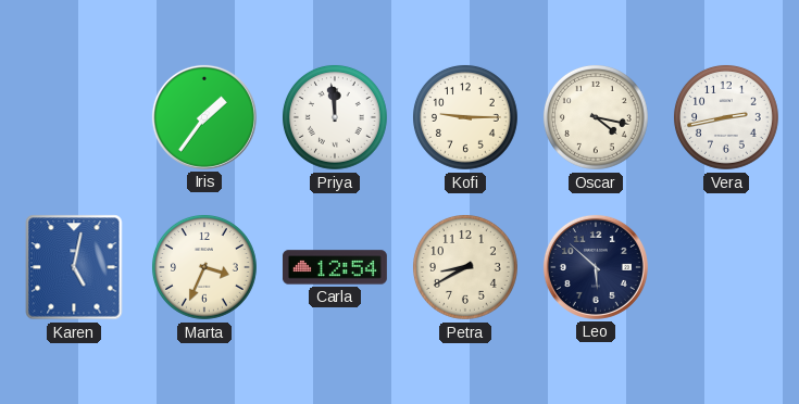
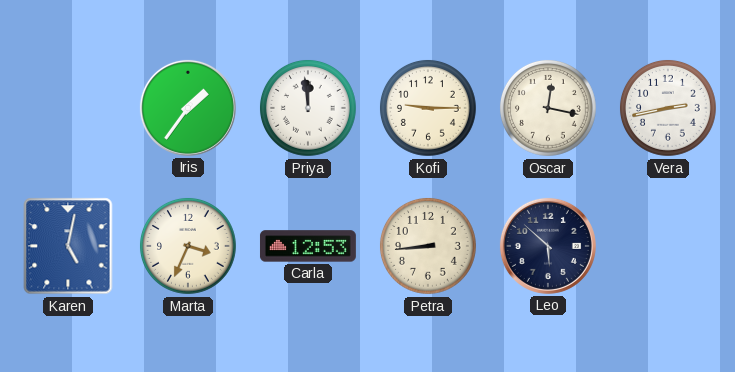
Oscar: 4:17 -> 12:17 (548, 109)
Carla: 12:54 -> 12:53 (308, 246)
Petra: 8:40 -> 8:44 (428, 247)
